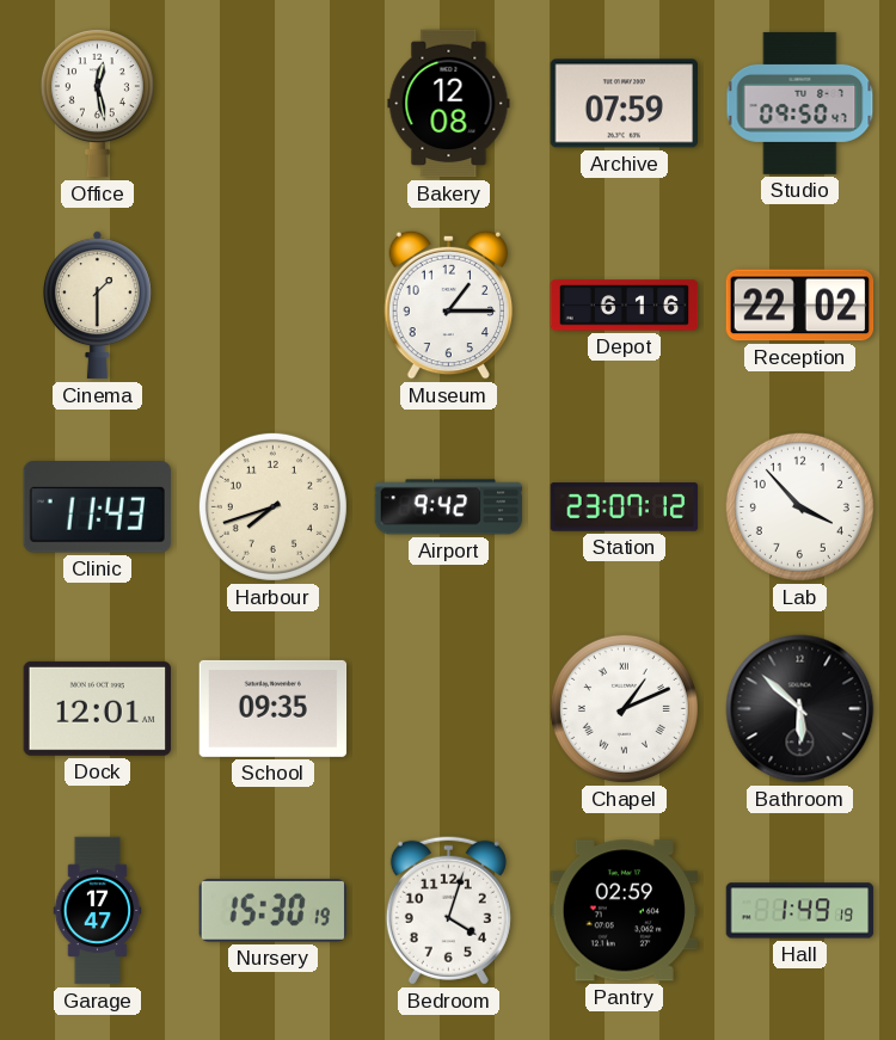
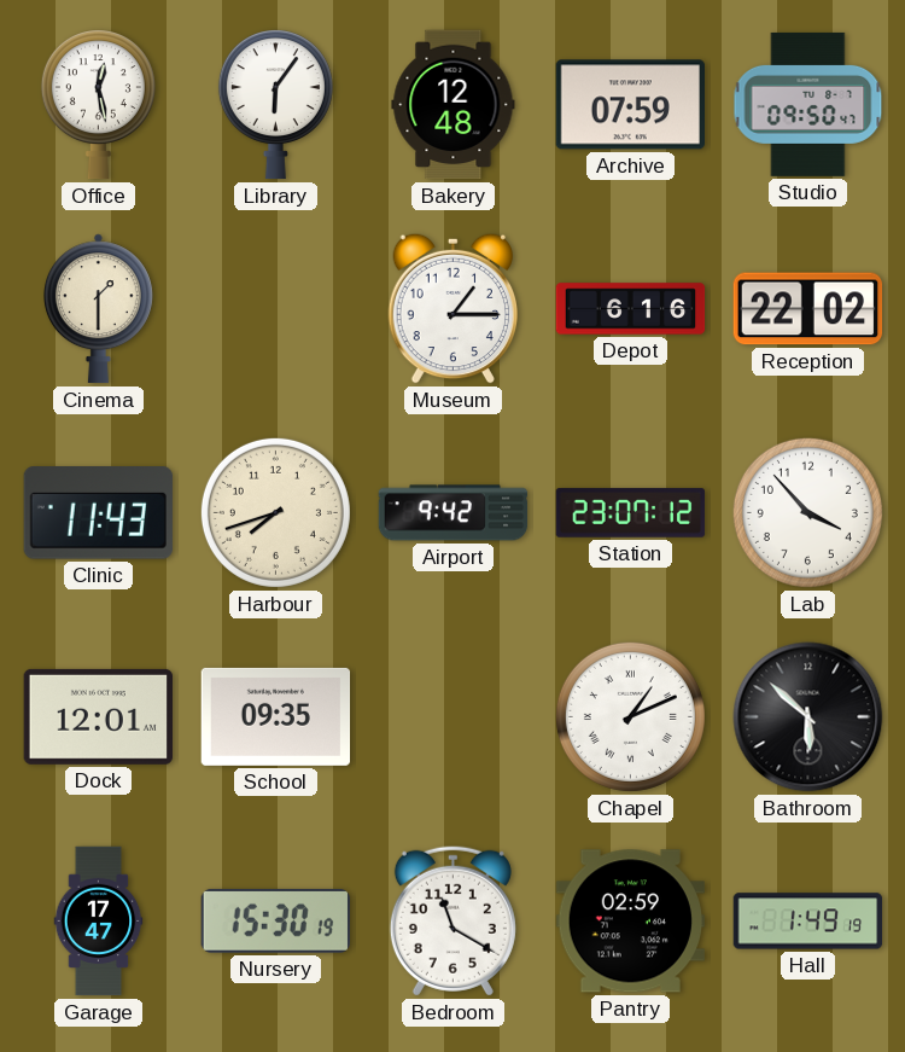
Library: none -> 6:06 (275, 105)
Bakery: 12:08 -> 12:48 (454, 105)
Bedroom: 4:03 -> 11:20 (453, 920)
